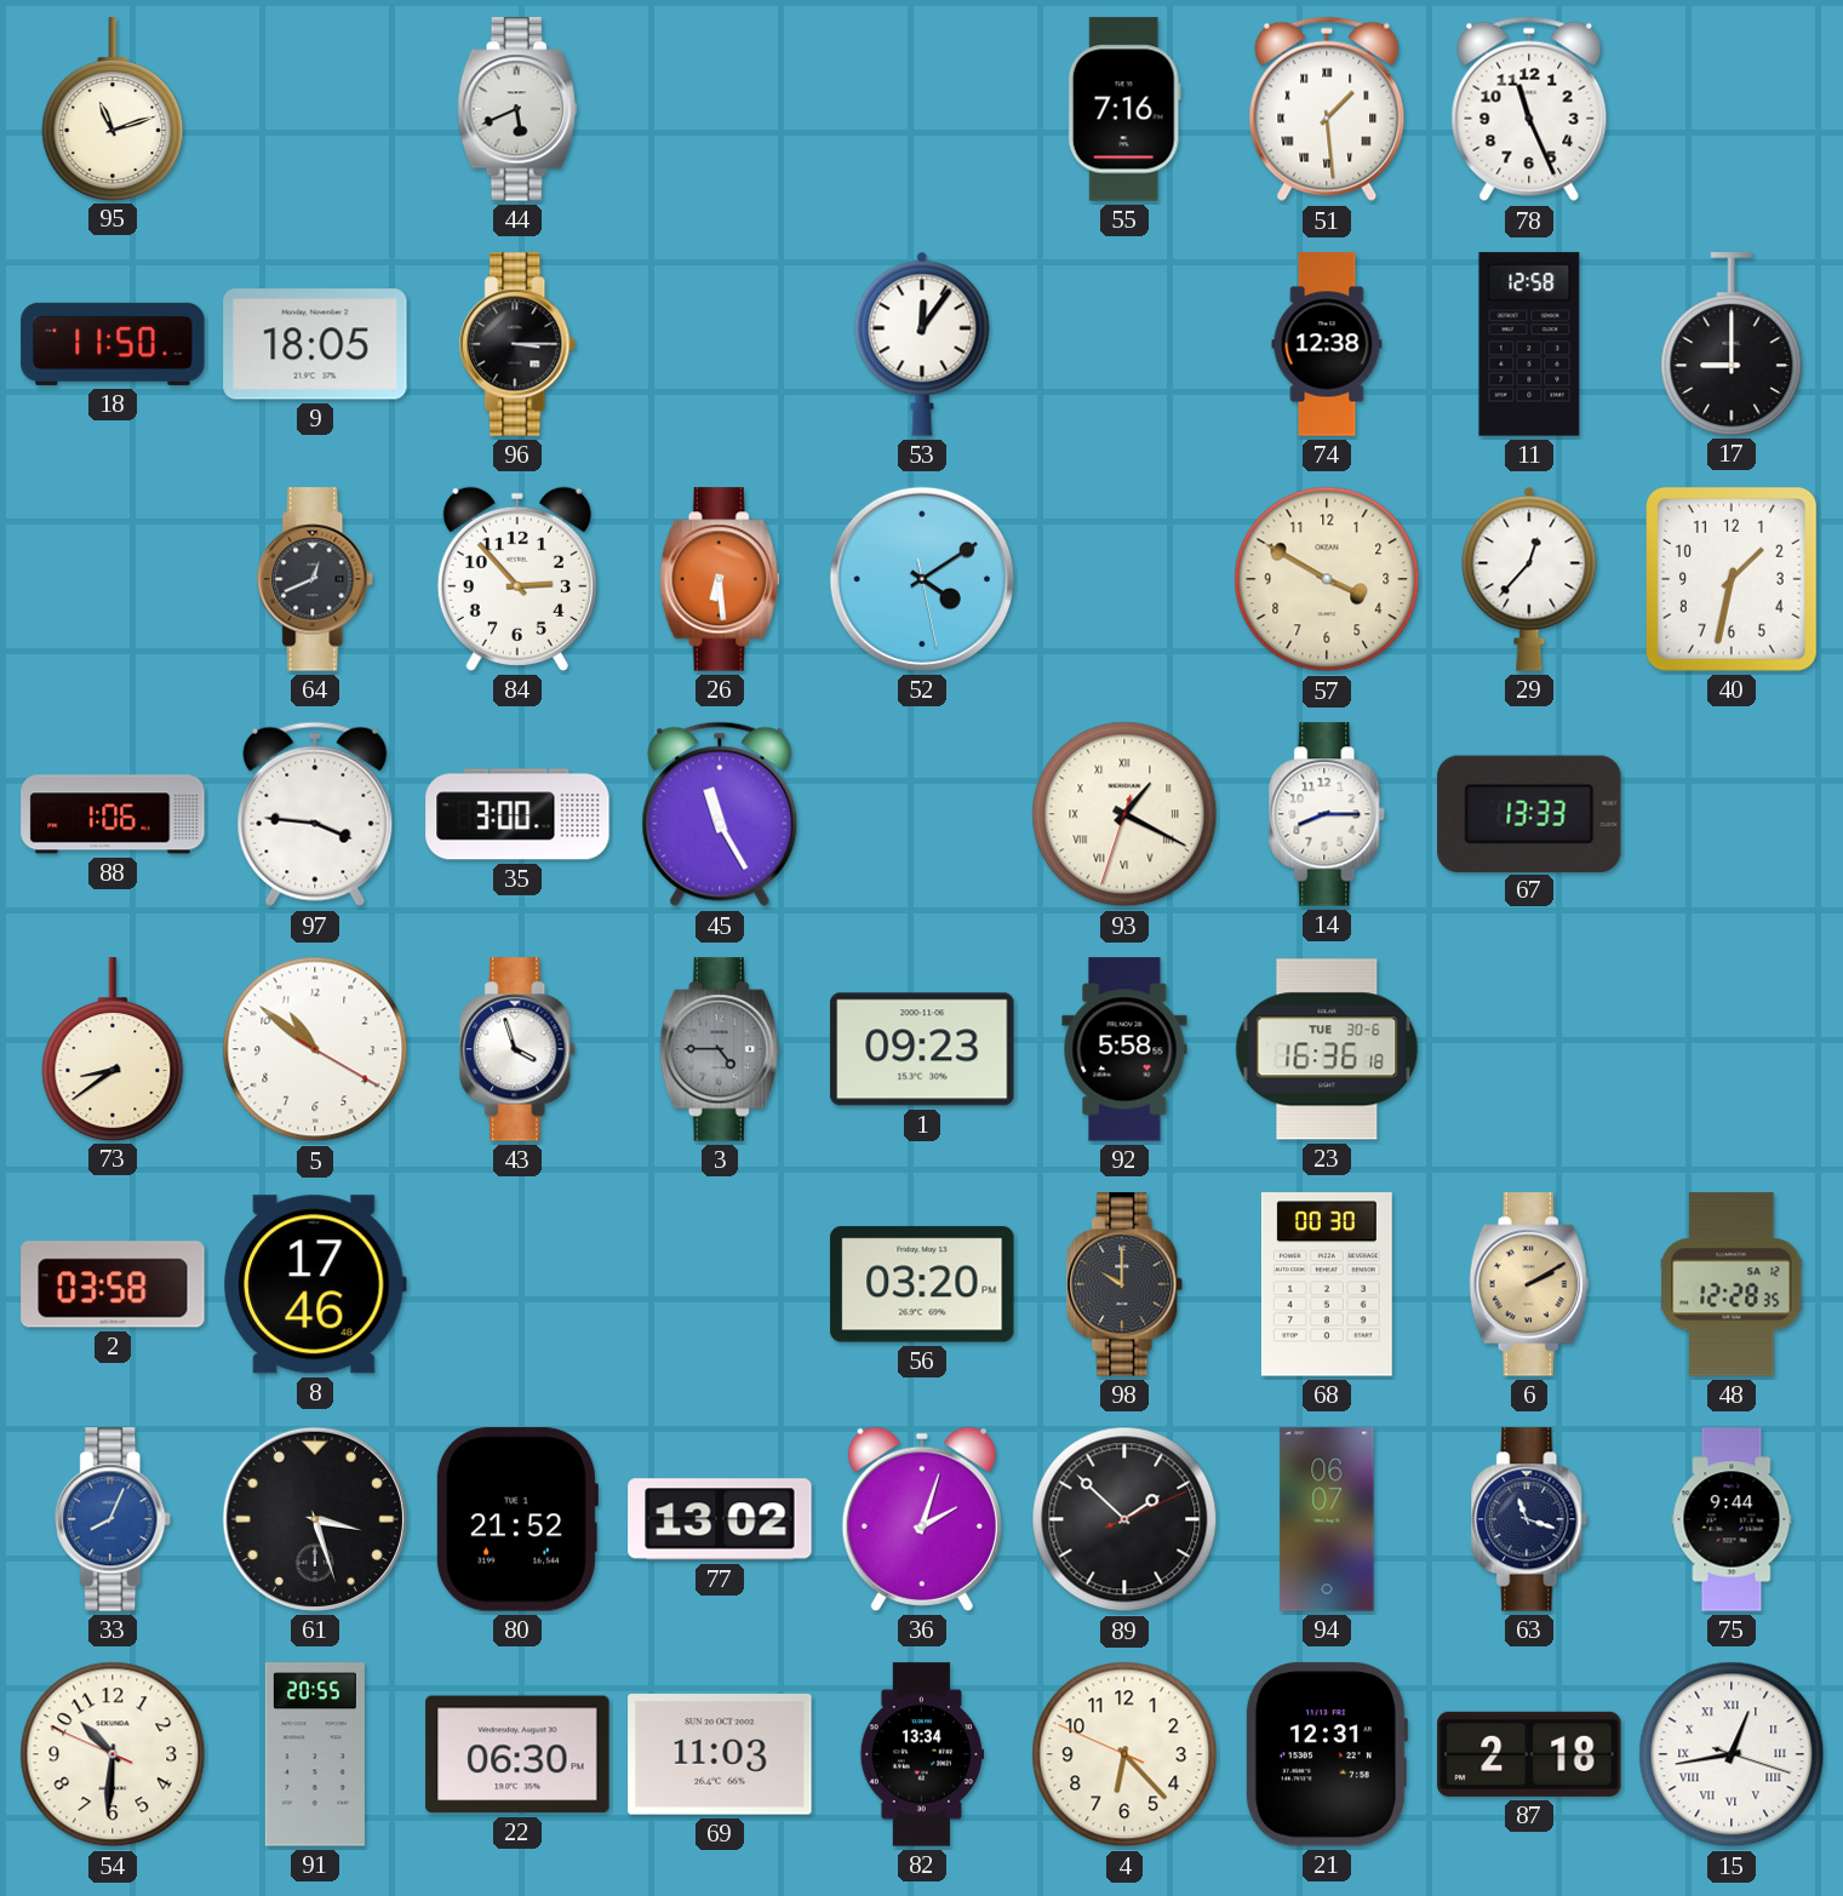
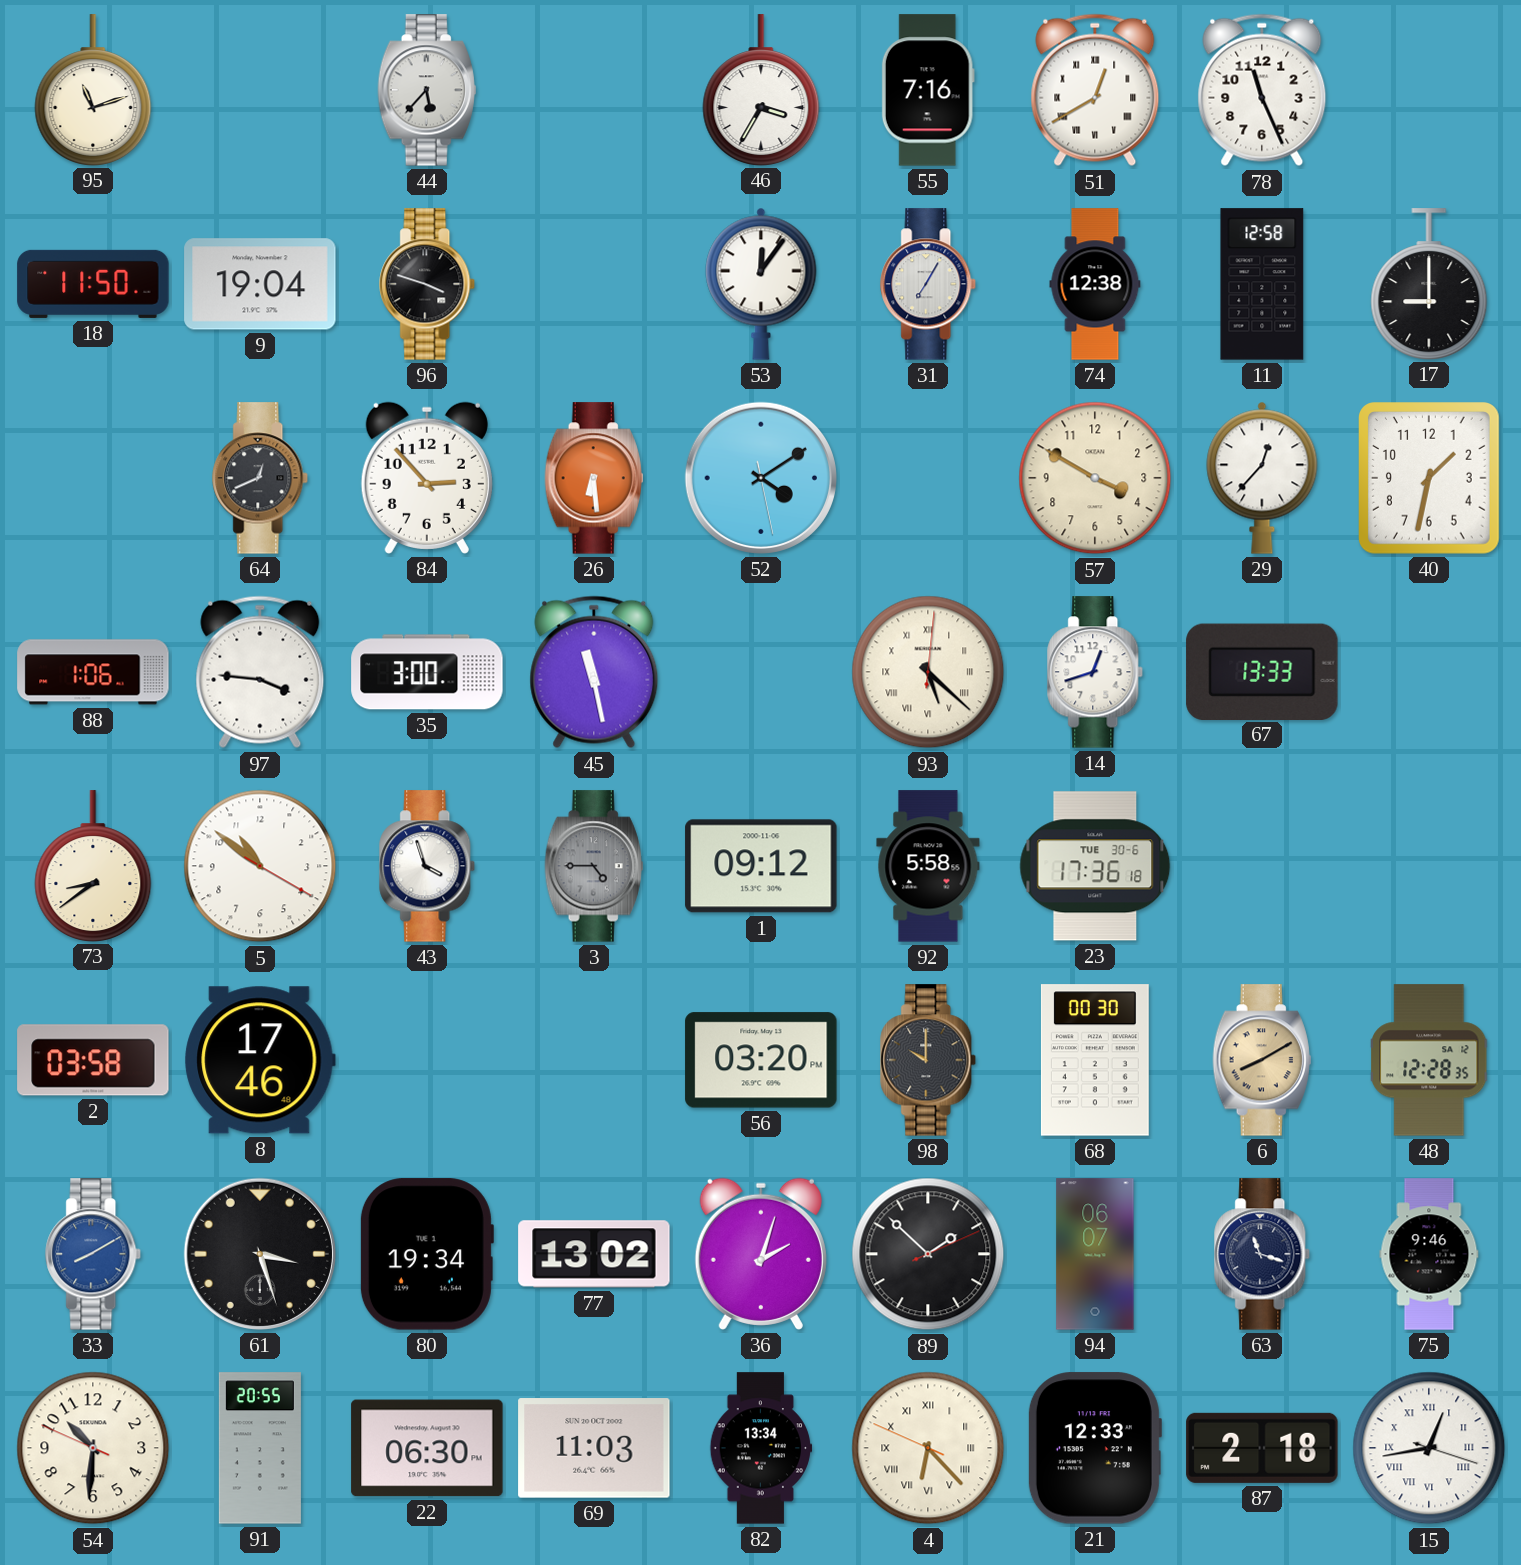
44: 5:41 -> 5:37 (427, 90)
46: none -> 3:35 (761, 90)
51: 1:29 -> 12:40 (1095, 90)
9: 18:05 -> 19:04 (260, 284)
96: 3:15 -> 3:48 (428, 284)
31: none -> 7:05 (929, 284)
45: 11:25 -> 11:28 (594, 672)
93: 1:19 -> 5:22 (928, 672)
14: 8:15 -> 12:42 (1096, 672)
1: 09:23 -> 09:12 (761, 866)
23: 16:36 -> 17:36 (1095, 866)
6: 2:10 -> 8:10 (1262, 1060)
33: 8:04 -> 8:10 (94, 1254)
80: 21:52 -> 19:34 (426, 1254)
75: 9:44 -> 9:46 (1429, 1254)
4 numerals: Arabic -> Roman (928, 1448)
21: 12:31 -> 12:33 (1094, 1448)
